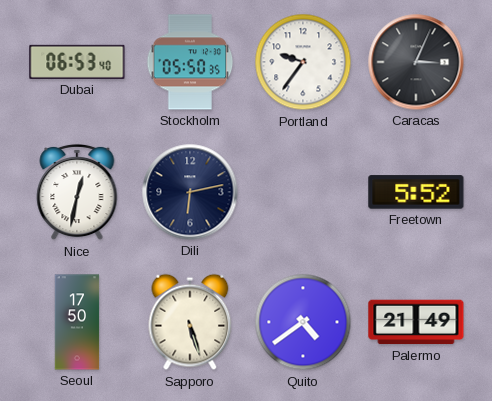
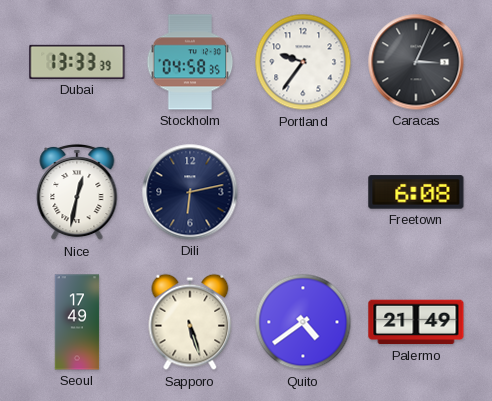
Dubai: 06:53 -> 13:33 (77, 62)
Stockholm: 05:50 -> 04:58 (190, 62)
Freetown: 5:52 -> 6:08 (416, 192)
Seoul: 17:50 -> 17:49 (77, 322)
